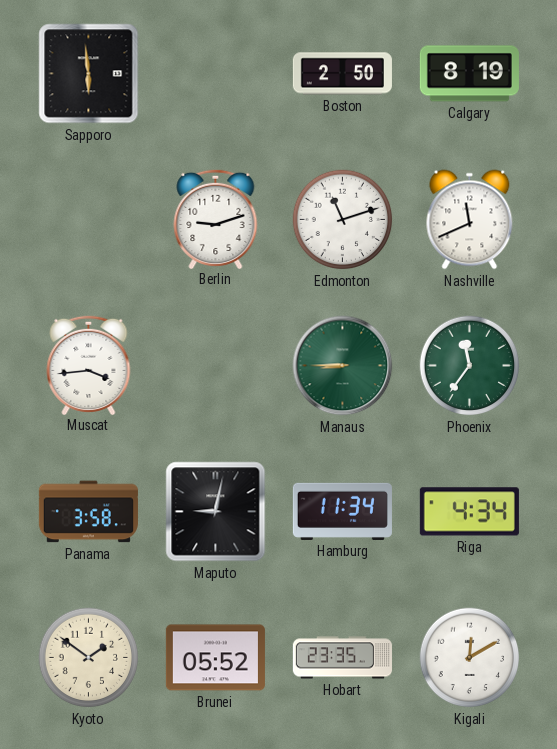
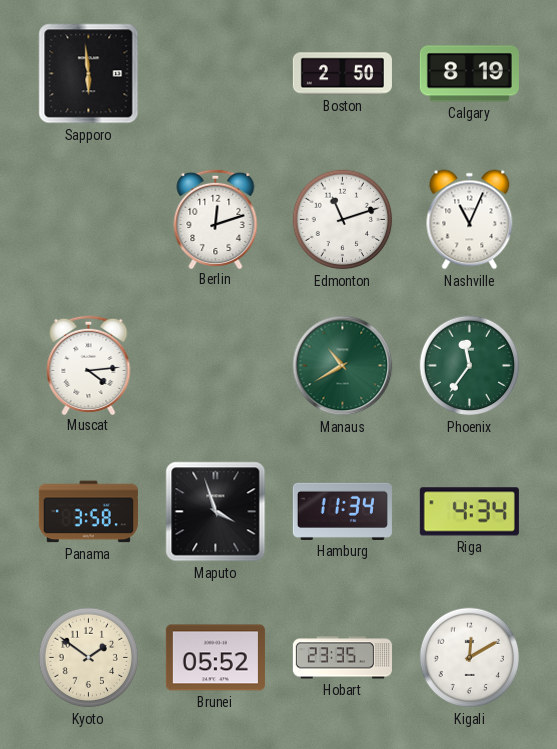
Berlin: 9:12 -> 12:12 (216, 218)
Nashville: 11:41 -> 11:04 (470, 220)
Muscat: 3:44 -> 4:14 (89, 364)
Manaus: 8:45 -> 10:40 (343, 366)
Maputo: 9:02 -> 3:57 (216, 512)
